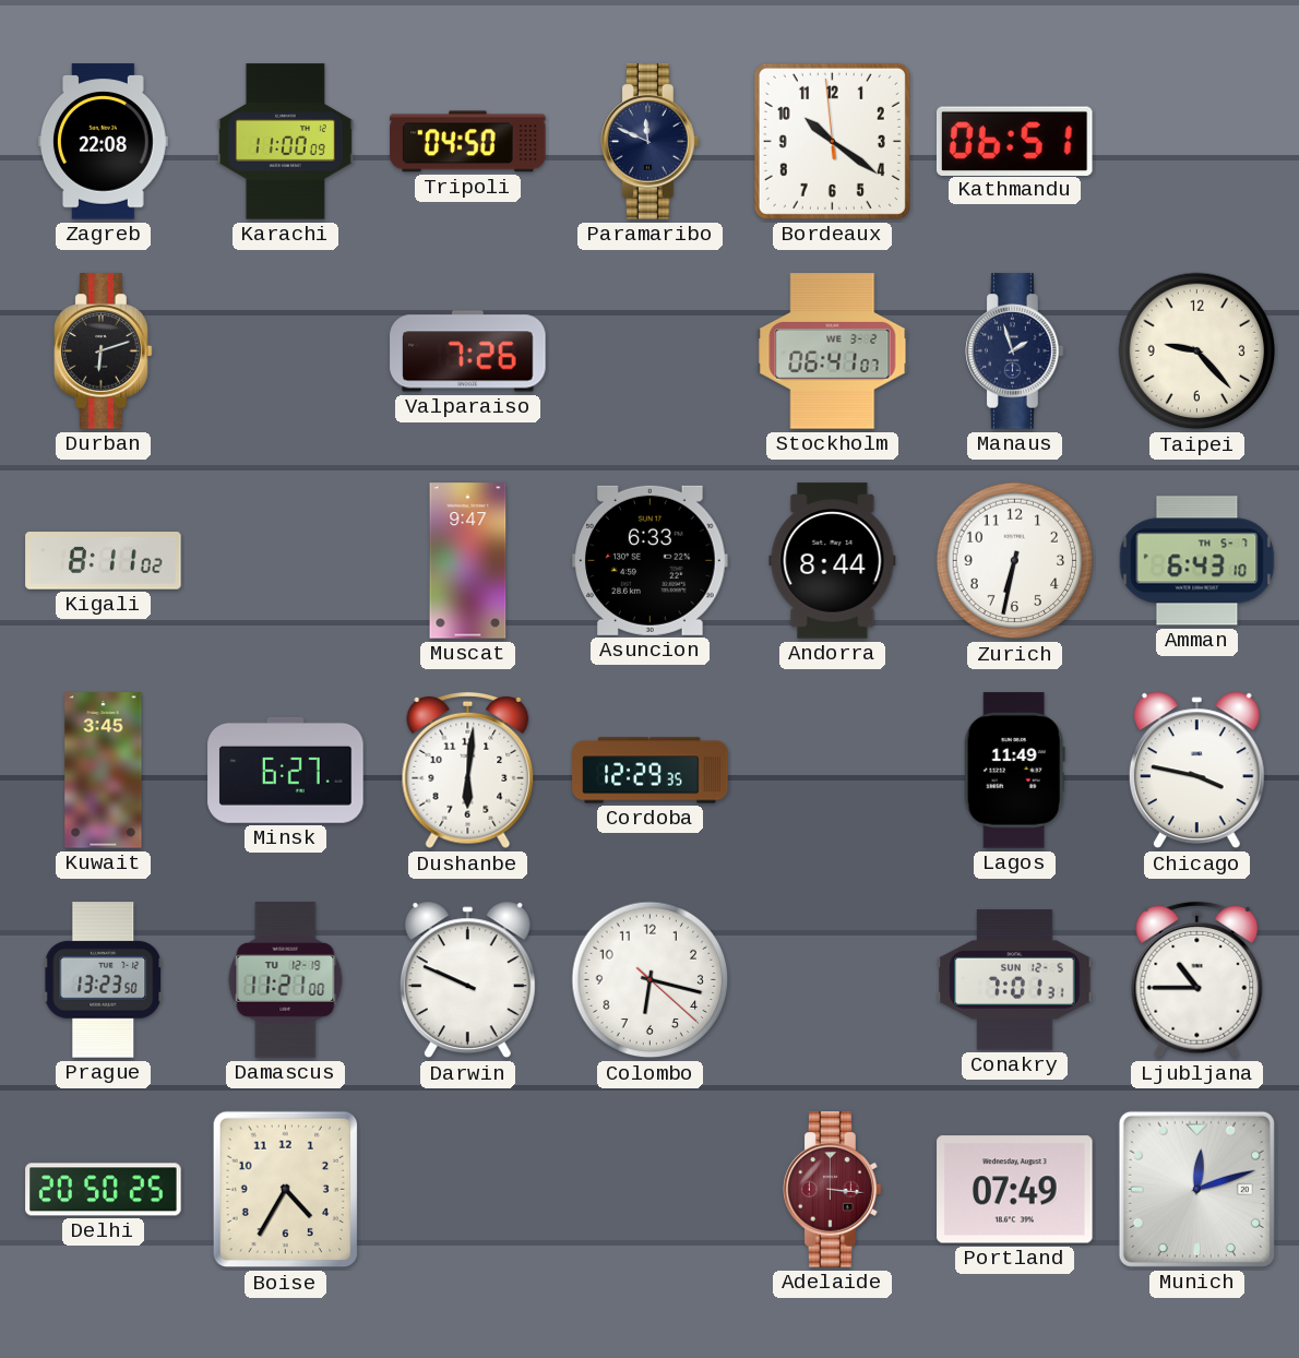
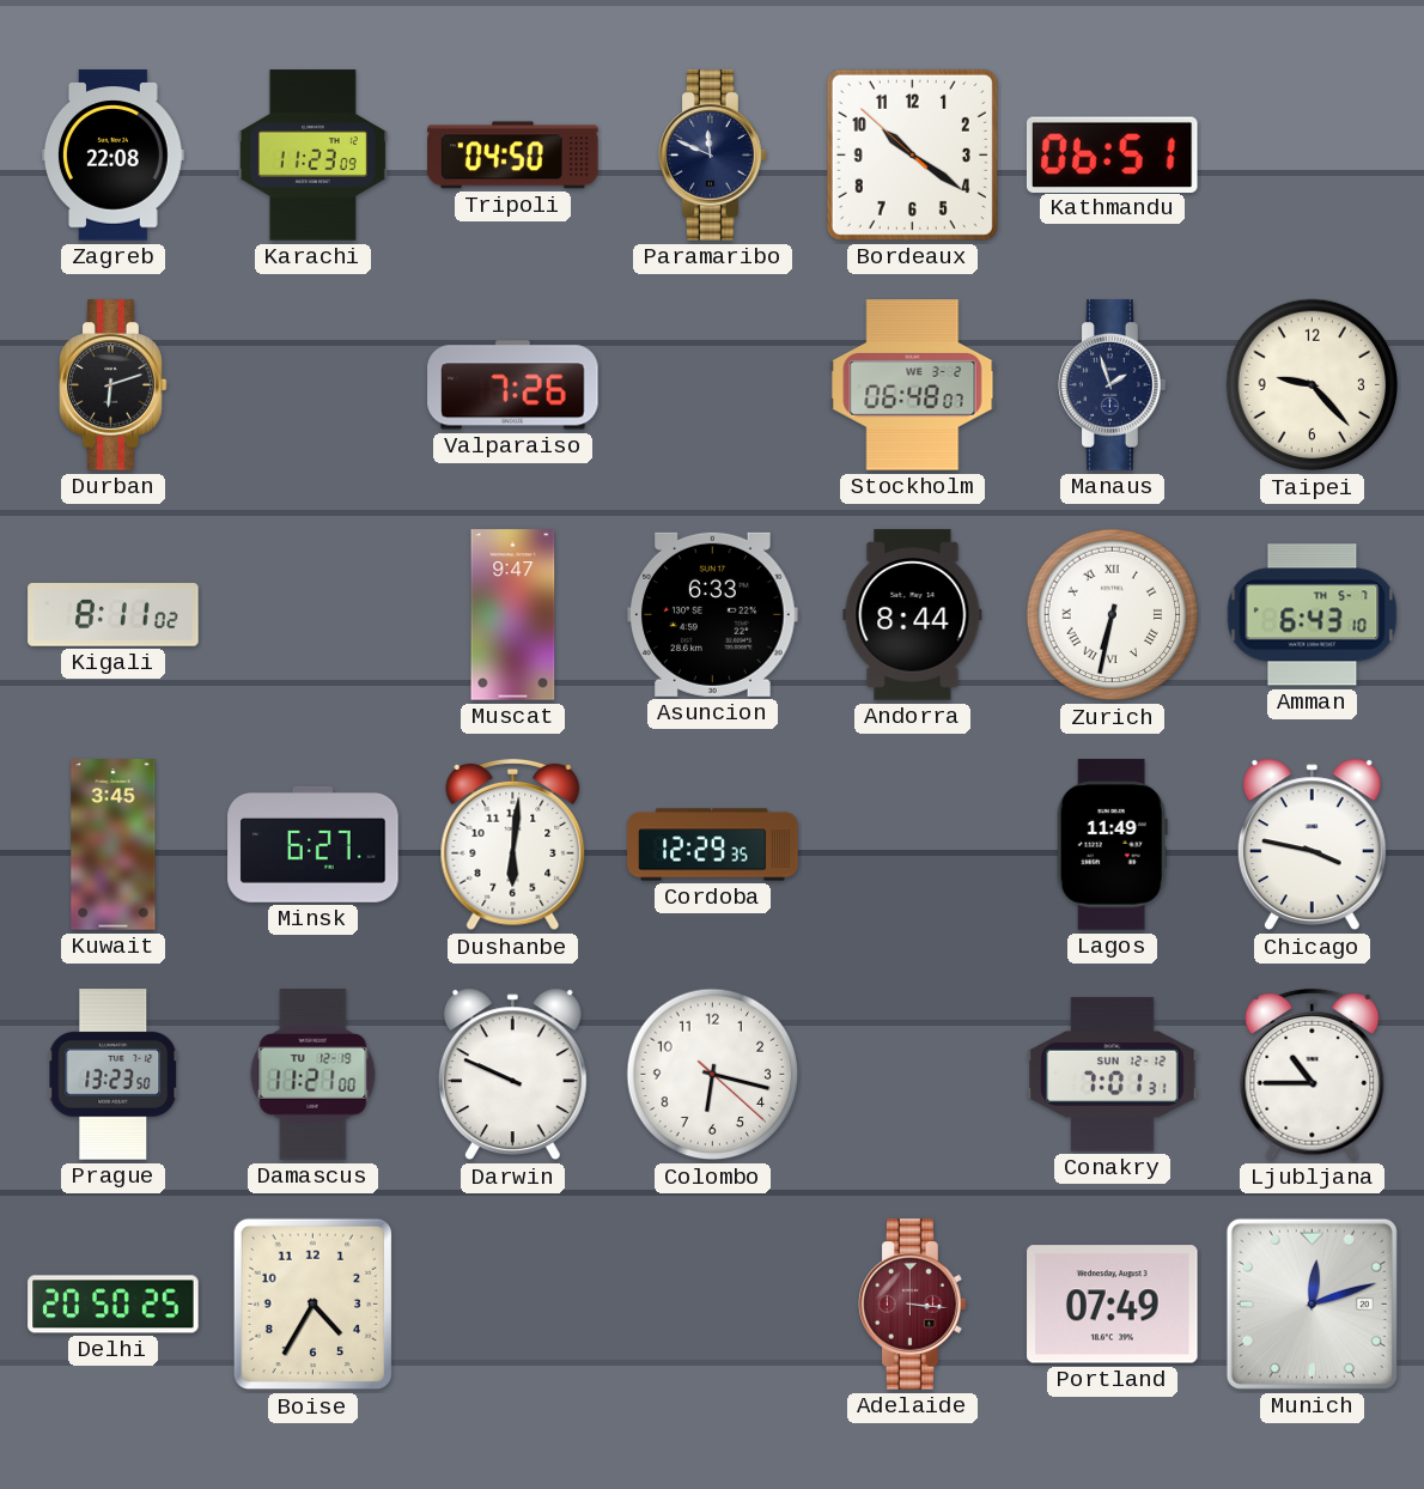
Karachi: 11:00 -> 11:23 (312, 156)
Bordeaux: 10:20:59 -> 10:20:52 (912, 154)
Stockholm: 06:41 -> 06:48 (913, 385)
Zurich numerals: Arabic -> Roman (1113, 615)
Conakry date: SUN 12-5 -> SUN 12-12 (1113, 1075)
